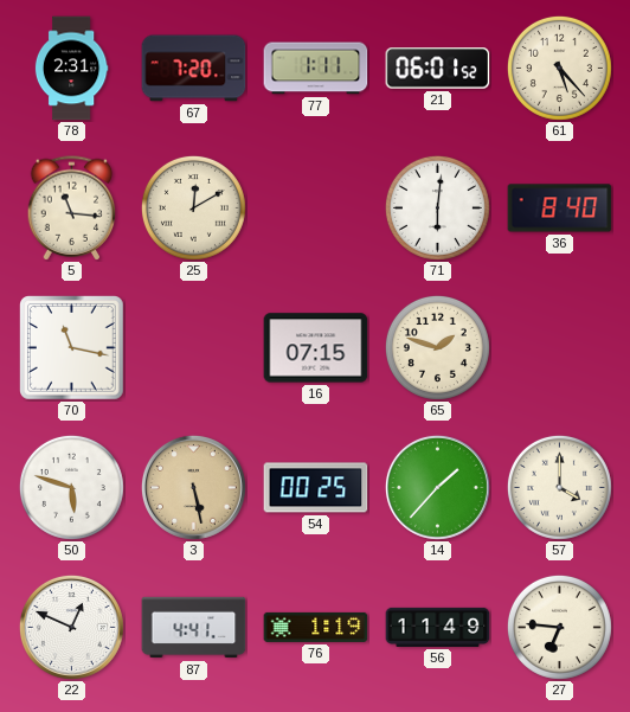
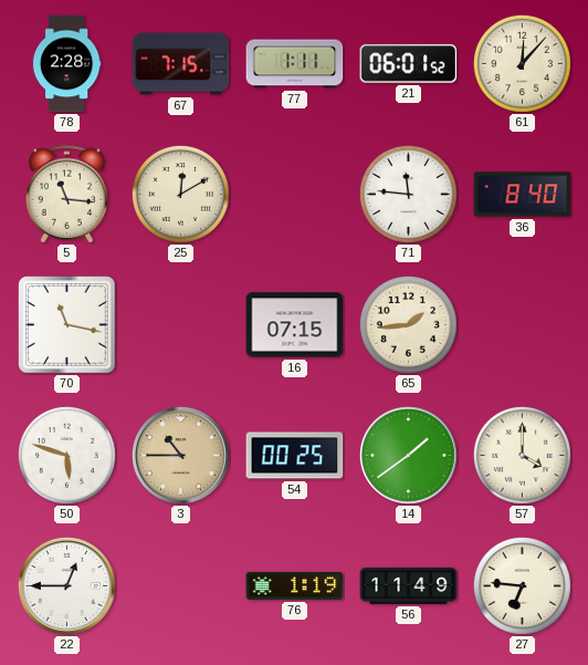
78: 2:31 -> 2:28 (66, 64)
67: 7:20 -> 7:15 (181, 64)
61: 5:23 -> 12:07 (522, 63)
71: 6:01 -> 11:46 (408, 194)
65: 1:48 -> 1:44 (408, 324)
3: 5:28 -> 10:45 (180, 455)
14: 1:37 -> 1:39 (408, 455)
22: 12:49 -> 12:45 (66, 585)
87: 4:41 -> none (194, 628)
